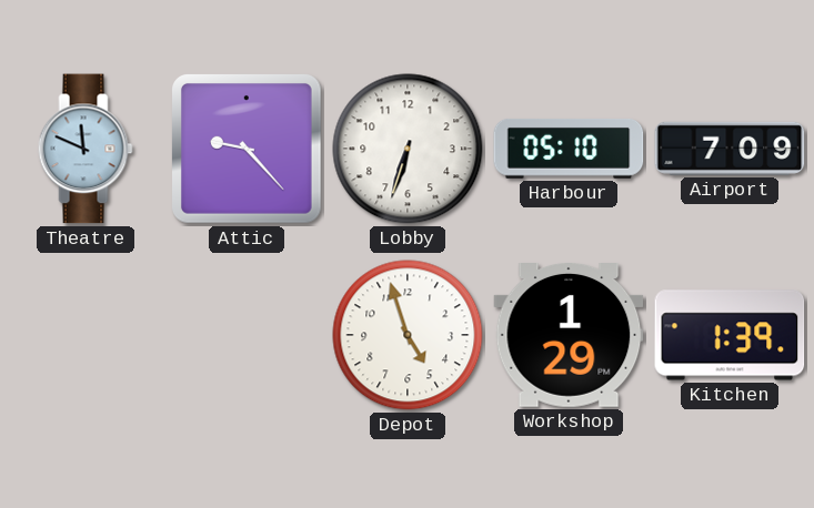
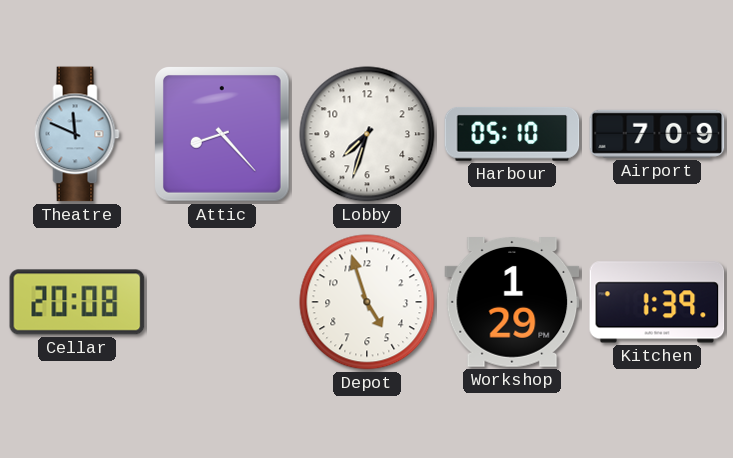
Attic: 9:23 -> 8:23 (223, 135)
Lobby: 6:33 -> 7:33 (367, 134)
Cellar: none -> 20:08 (77, 302)
